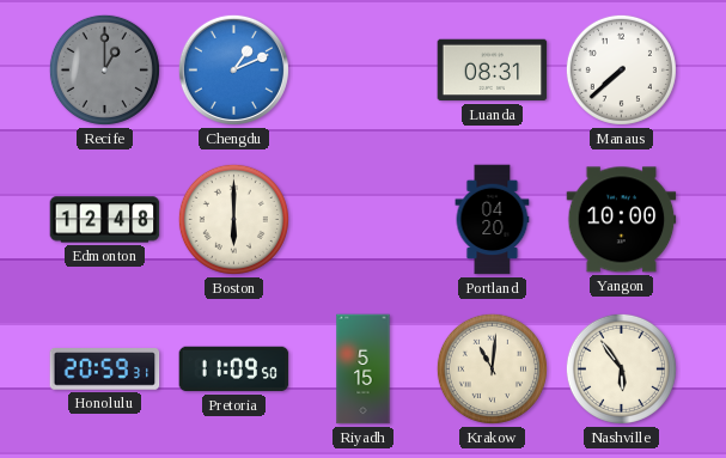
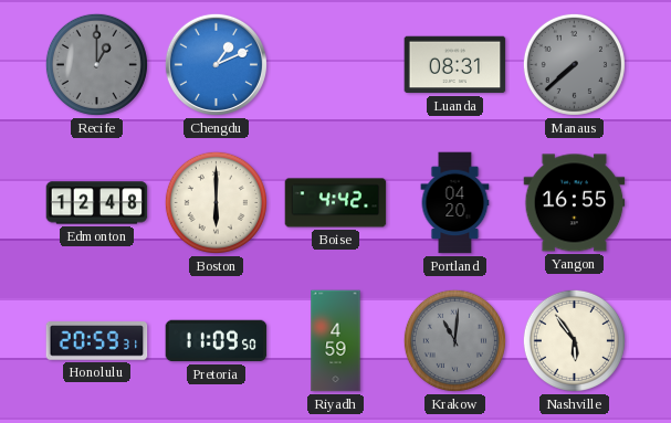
Manaus dial: white -> grey (574, 64)
Boise: none -> 4:42 (336, 203)
Yangon: 10:00 -> 16:55 (575, 203)
Riyadh: 5:15 -> 4:59 (336, 341)
Krakow dial: cream -> grey (454, 340)
